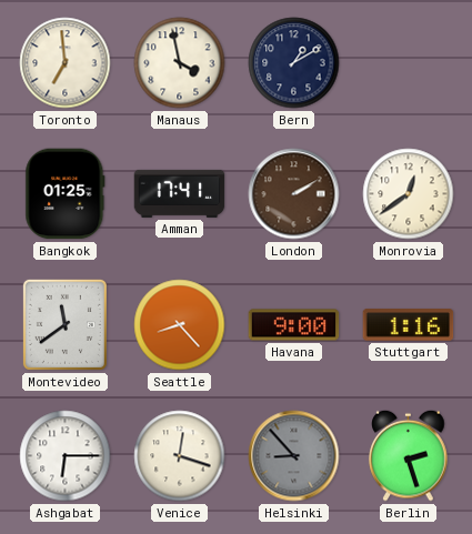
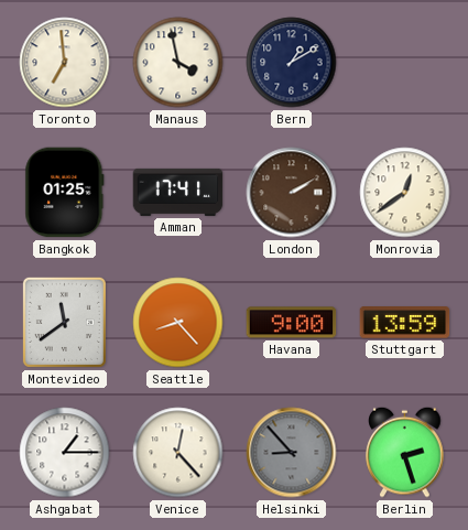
Stuttgart: 1:16 -> 13:59 (405, 323)
Ashgabat: 6:15 -> 1:15 (65, 453)
Venice: 12:18 -> 12:23 (178, 453)
